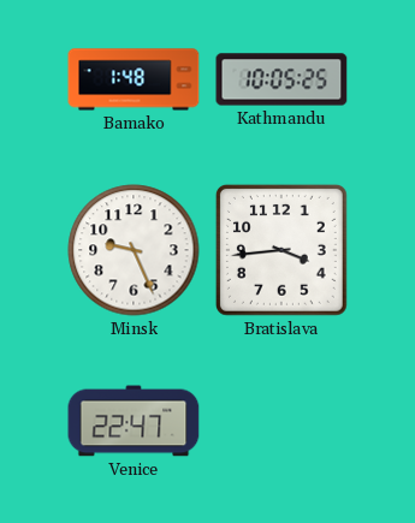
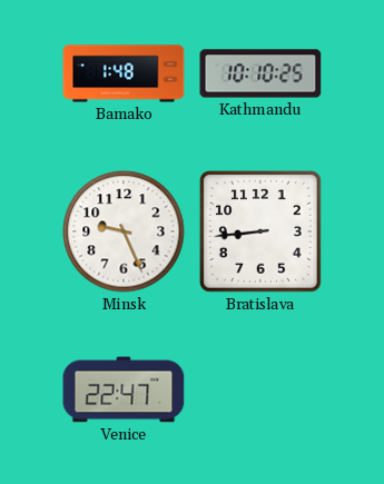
Kathmandu: 10:05 -> 10:10 (260, 73)
Bratislava: 3:44 -> 8:44 (260, 231)
